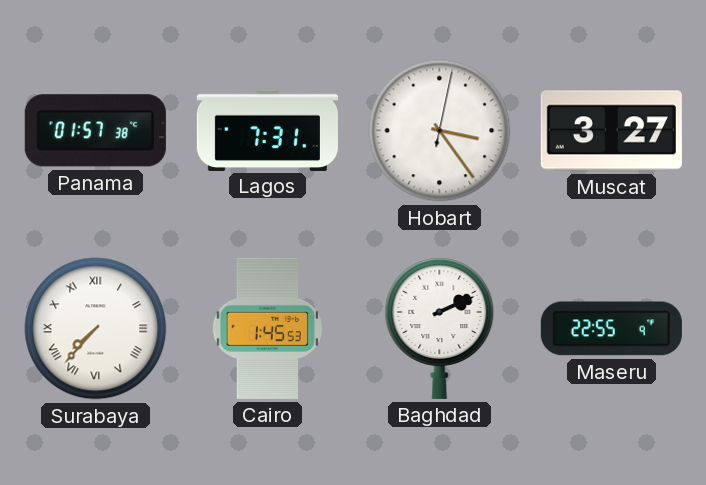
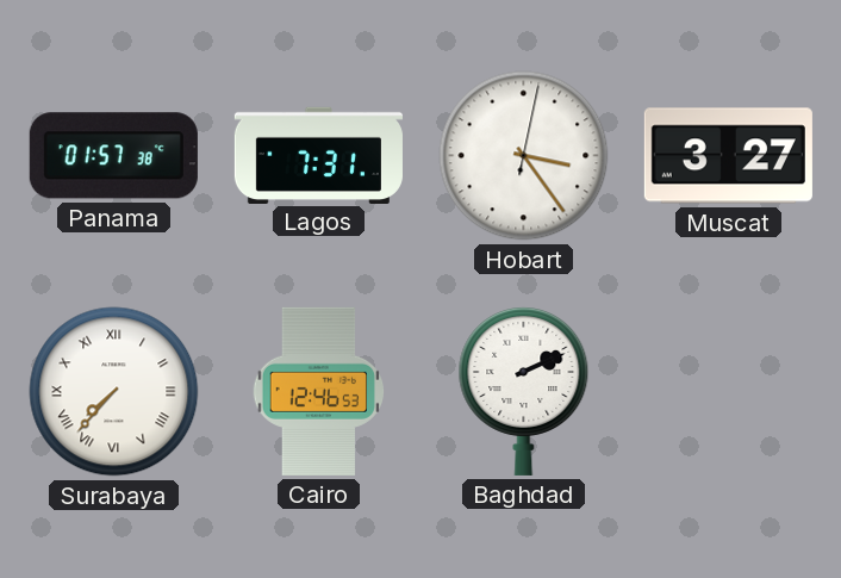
Cairo: 1:45 -> 12:46 (318, 391)
Maseru: 22:55 -> none (611, 329)
